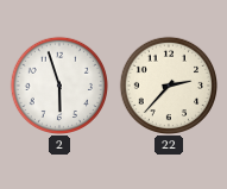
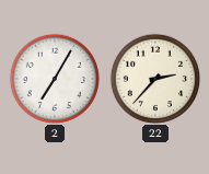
2: 5:57 -> 7:05 (54, 78)
